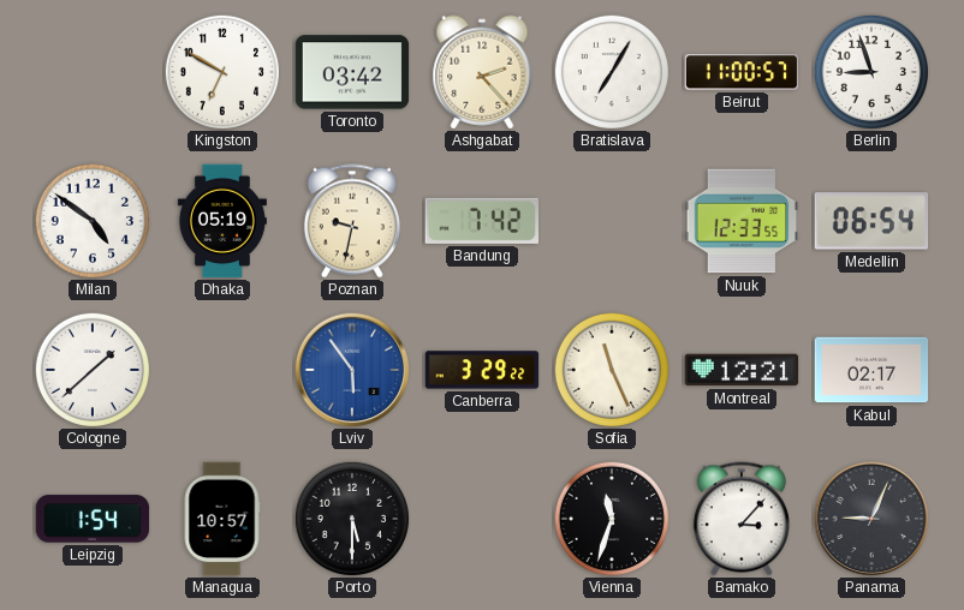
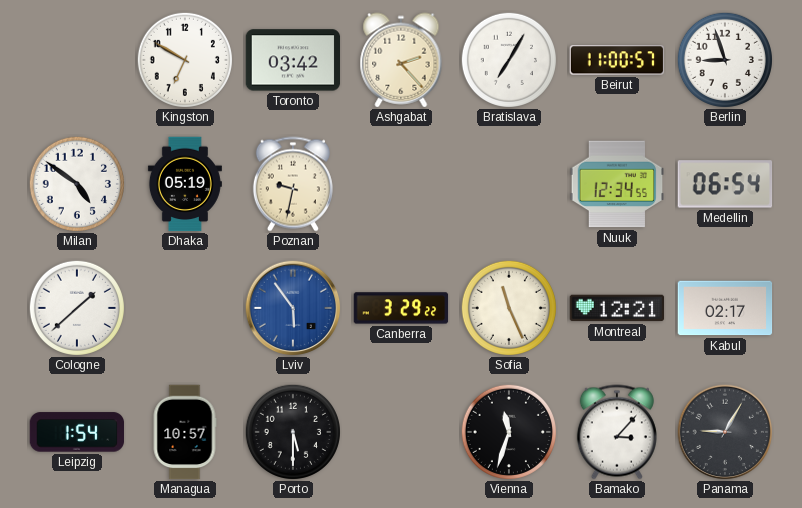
Bandung: 7:42 -> none (481, 221)
Nuuk: 12:33 -> 12:34 (617, 184)
Panama: 9:04 -> 9:05 (725, 432)
